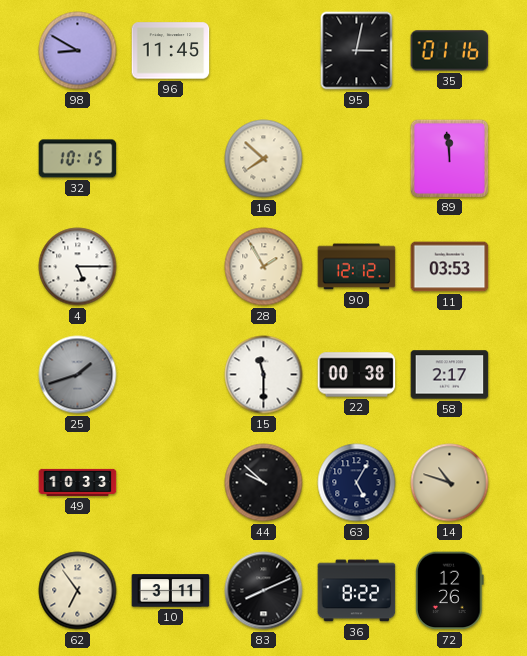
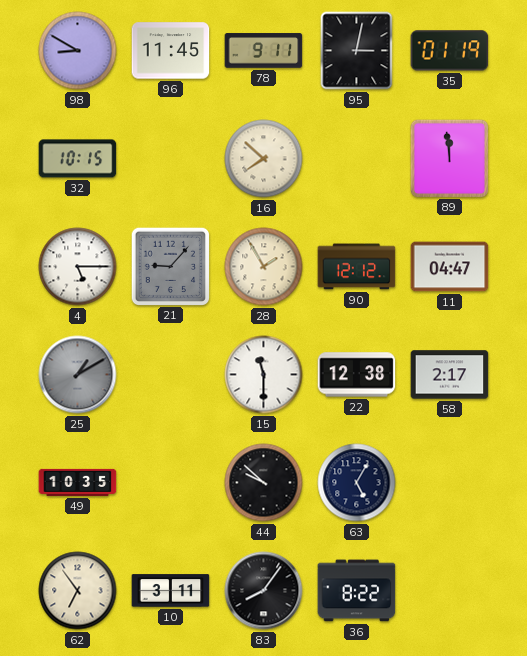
78: none -> 9:11 (264, 51)
35: 01:16 -> 01:19 (450, 51)
21: none -> 9:07 (170, 266)
11: 03:53 -> 04:47 (450, 267)
25: 1:42 -> 1:10 (78, 375)
22: 00:38 -> 12:38 (357, 375)
49: 10:33 -> 10:35 (78, 482)
14: 10:48 -> none (450, 483)
83: 8:11 -> 8:06 (264, 591)
72: 12:26 -> none (449, 591)
